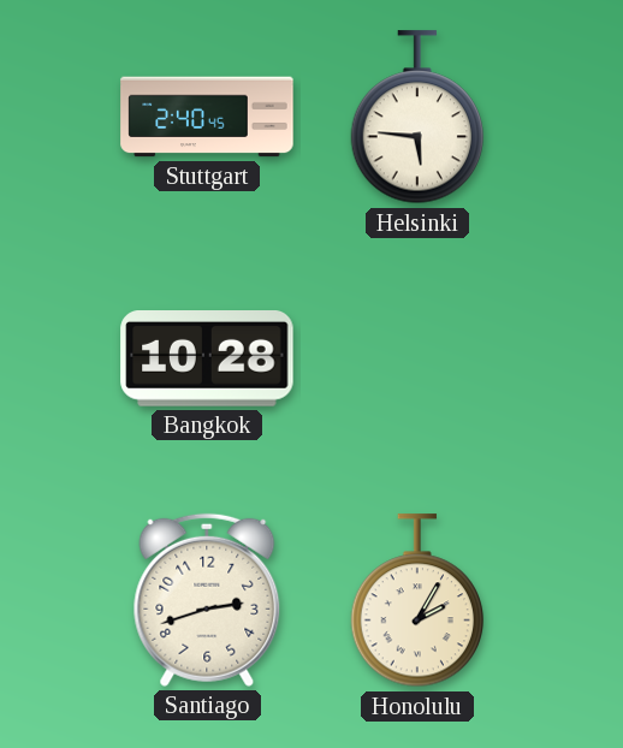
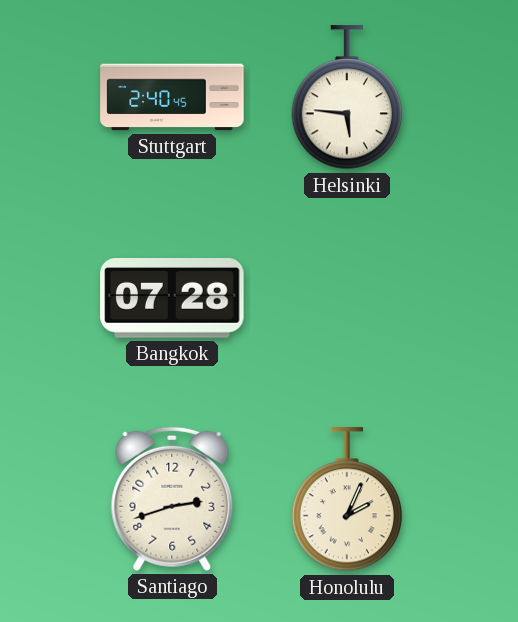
Bangkok: 10:28 -> 07:28 (172, 299)
Honolulu: 2:05 -> 2:04 (347, 500)
